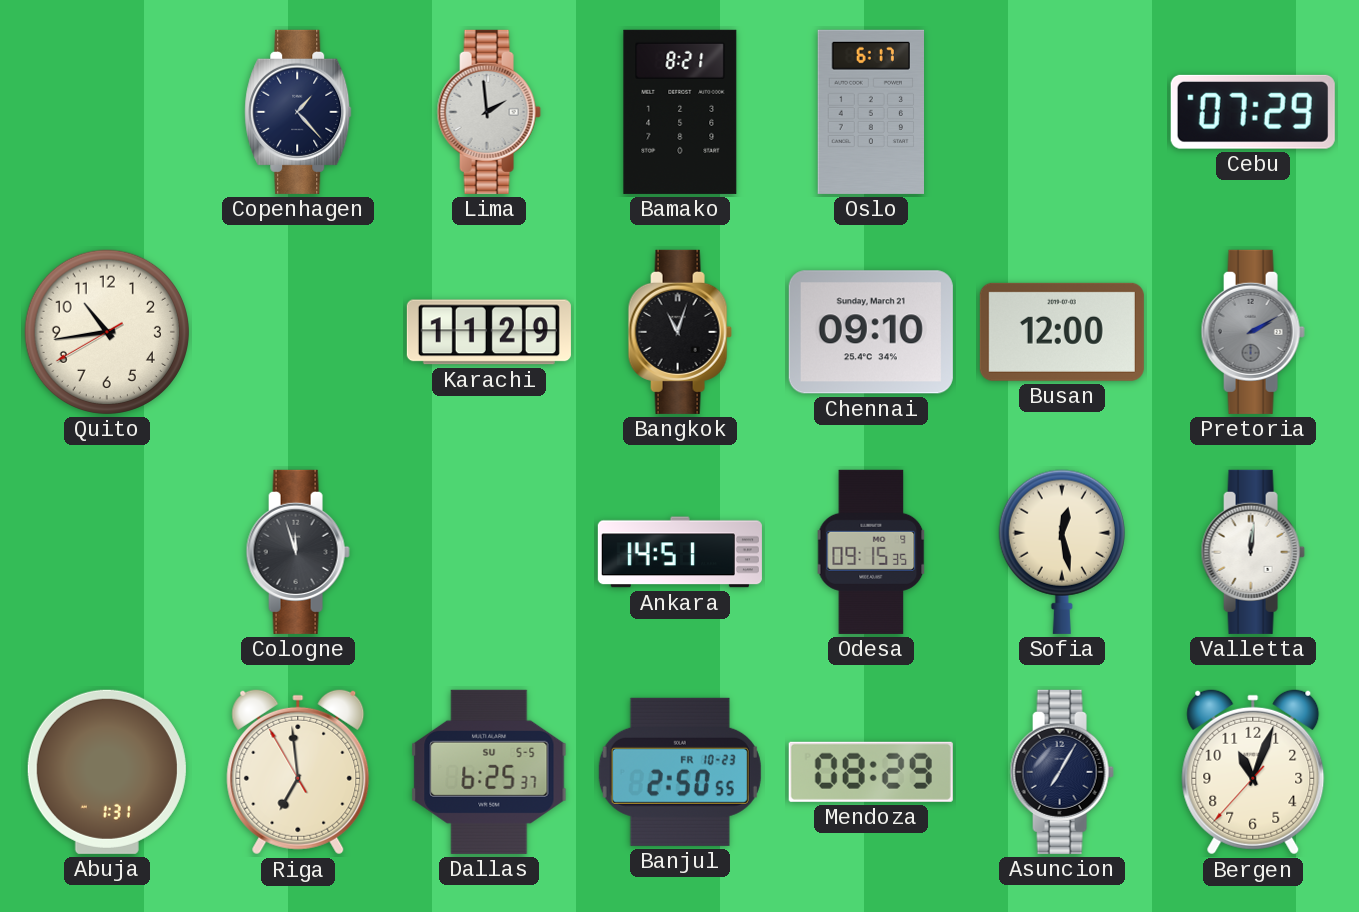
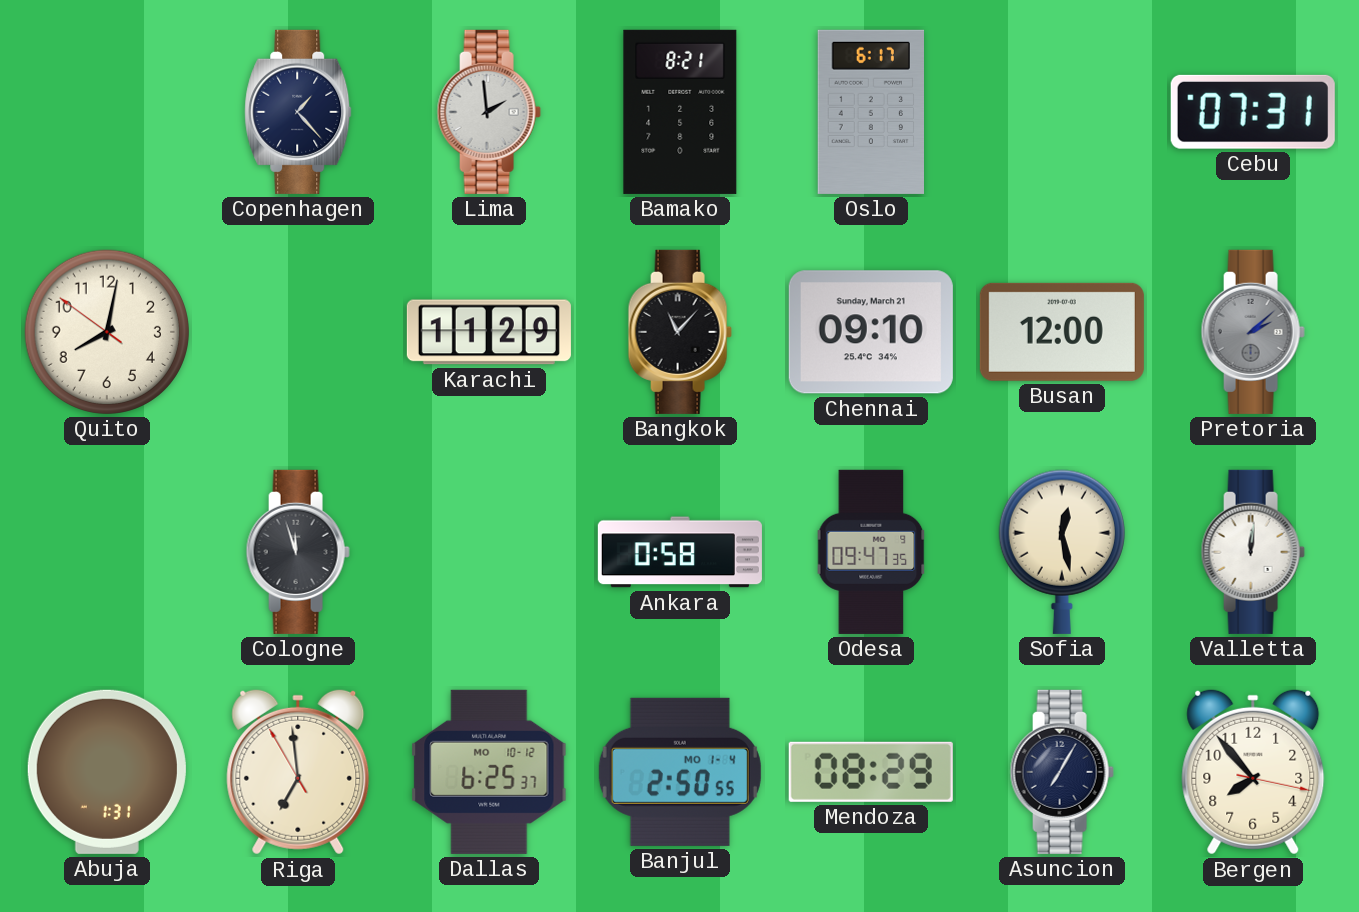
Cebu: 07:29 -> 07:31 (1253, 112)
Quito: 10:43 -> 8:01 (107, 332)
Bangkok: 11:03 -> 11:07 (680, 332)
Pretoria: 2:10 -> 2:08 (1253, 332)
Ankara: 14:51 -> 0:58 (680, 552)
Odesa: 09:15 -> 09:47 (871, 552)
Dallas date: SU 5-5 -> MO 10-12 (489, 772)
Banjul date: FR 10-23 -> MO 1-4 (680, 772)
Bergen: 11:03 -> 7:53 (1253, 772)
